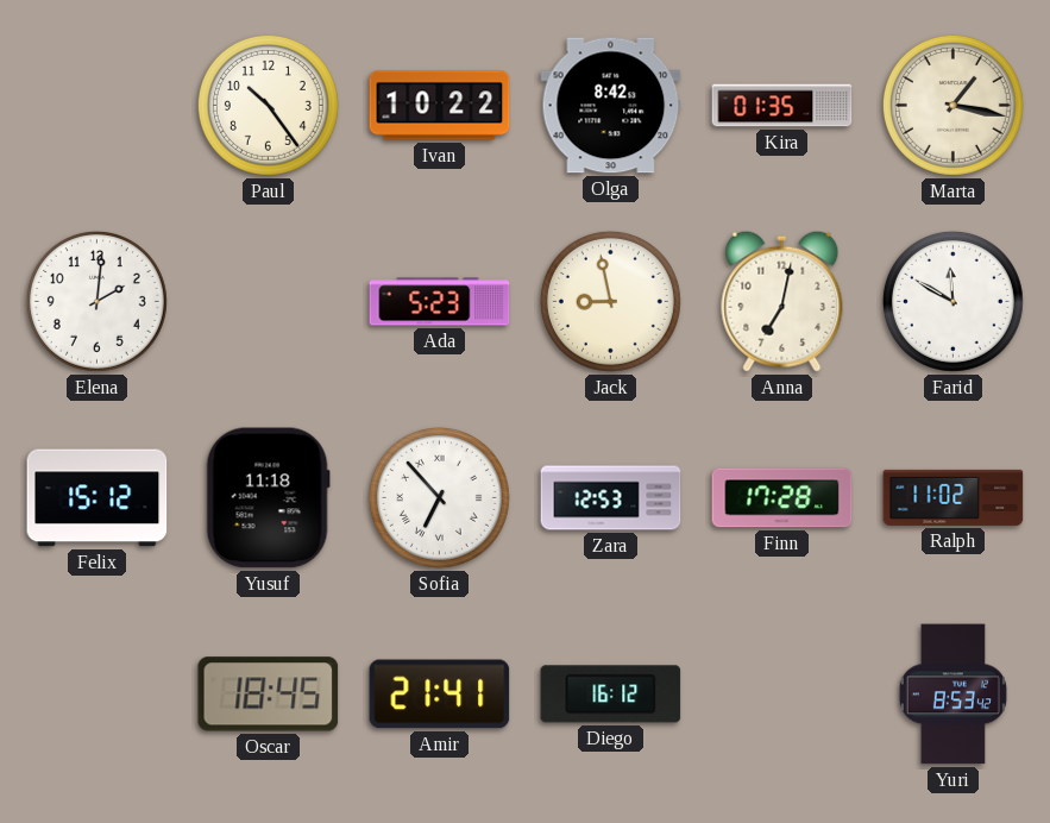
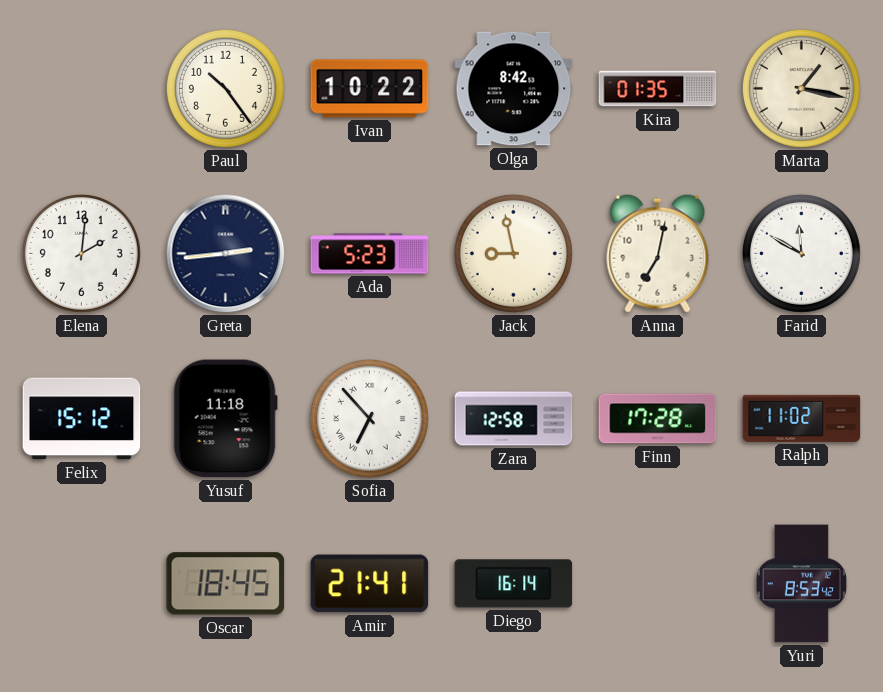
Greta: none -> 2:44 (226, 254)
Zara: 12:53 -> 12:58 (514, 419)
Diego: 16:12 -> 16:14 (514, 584)
